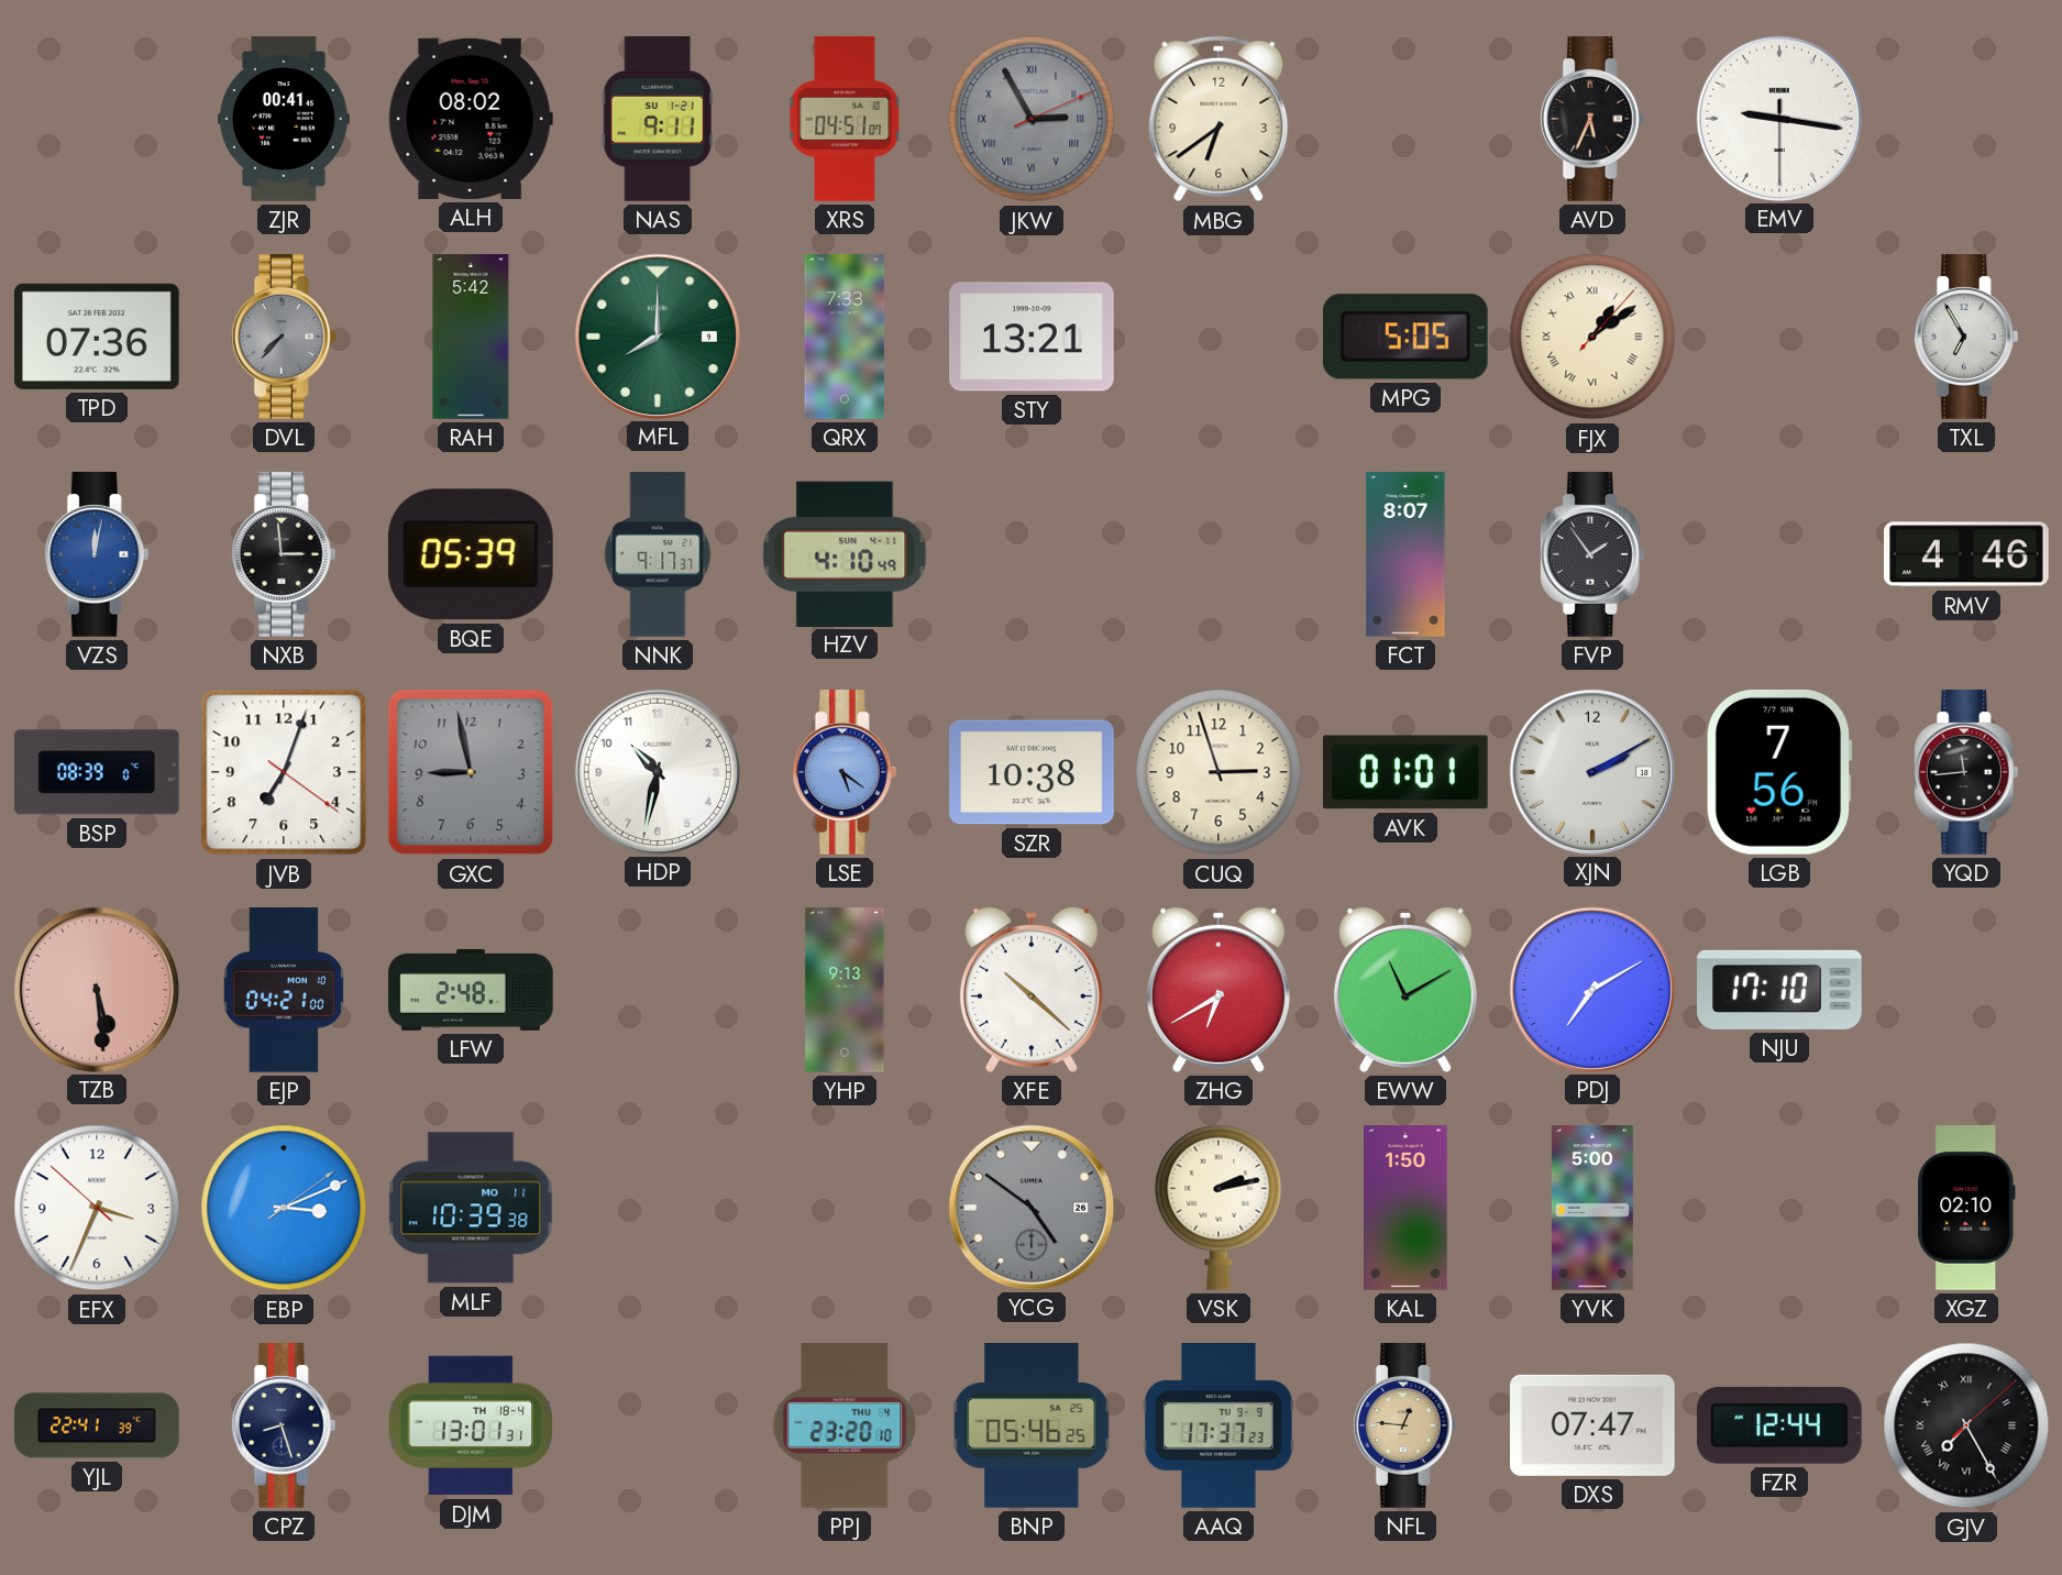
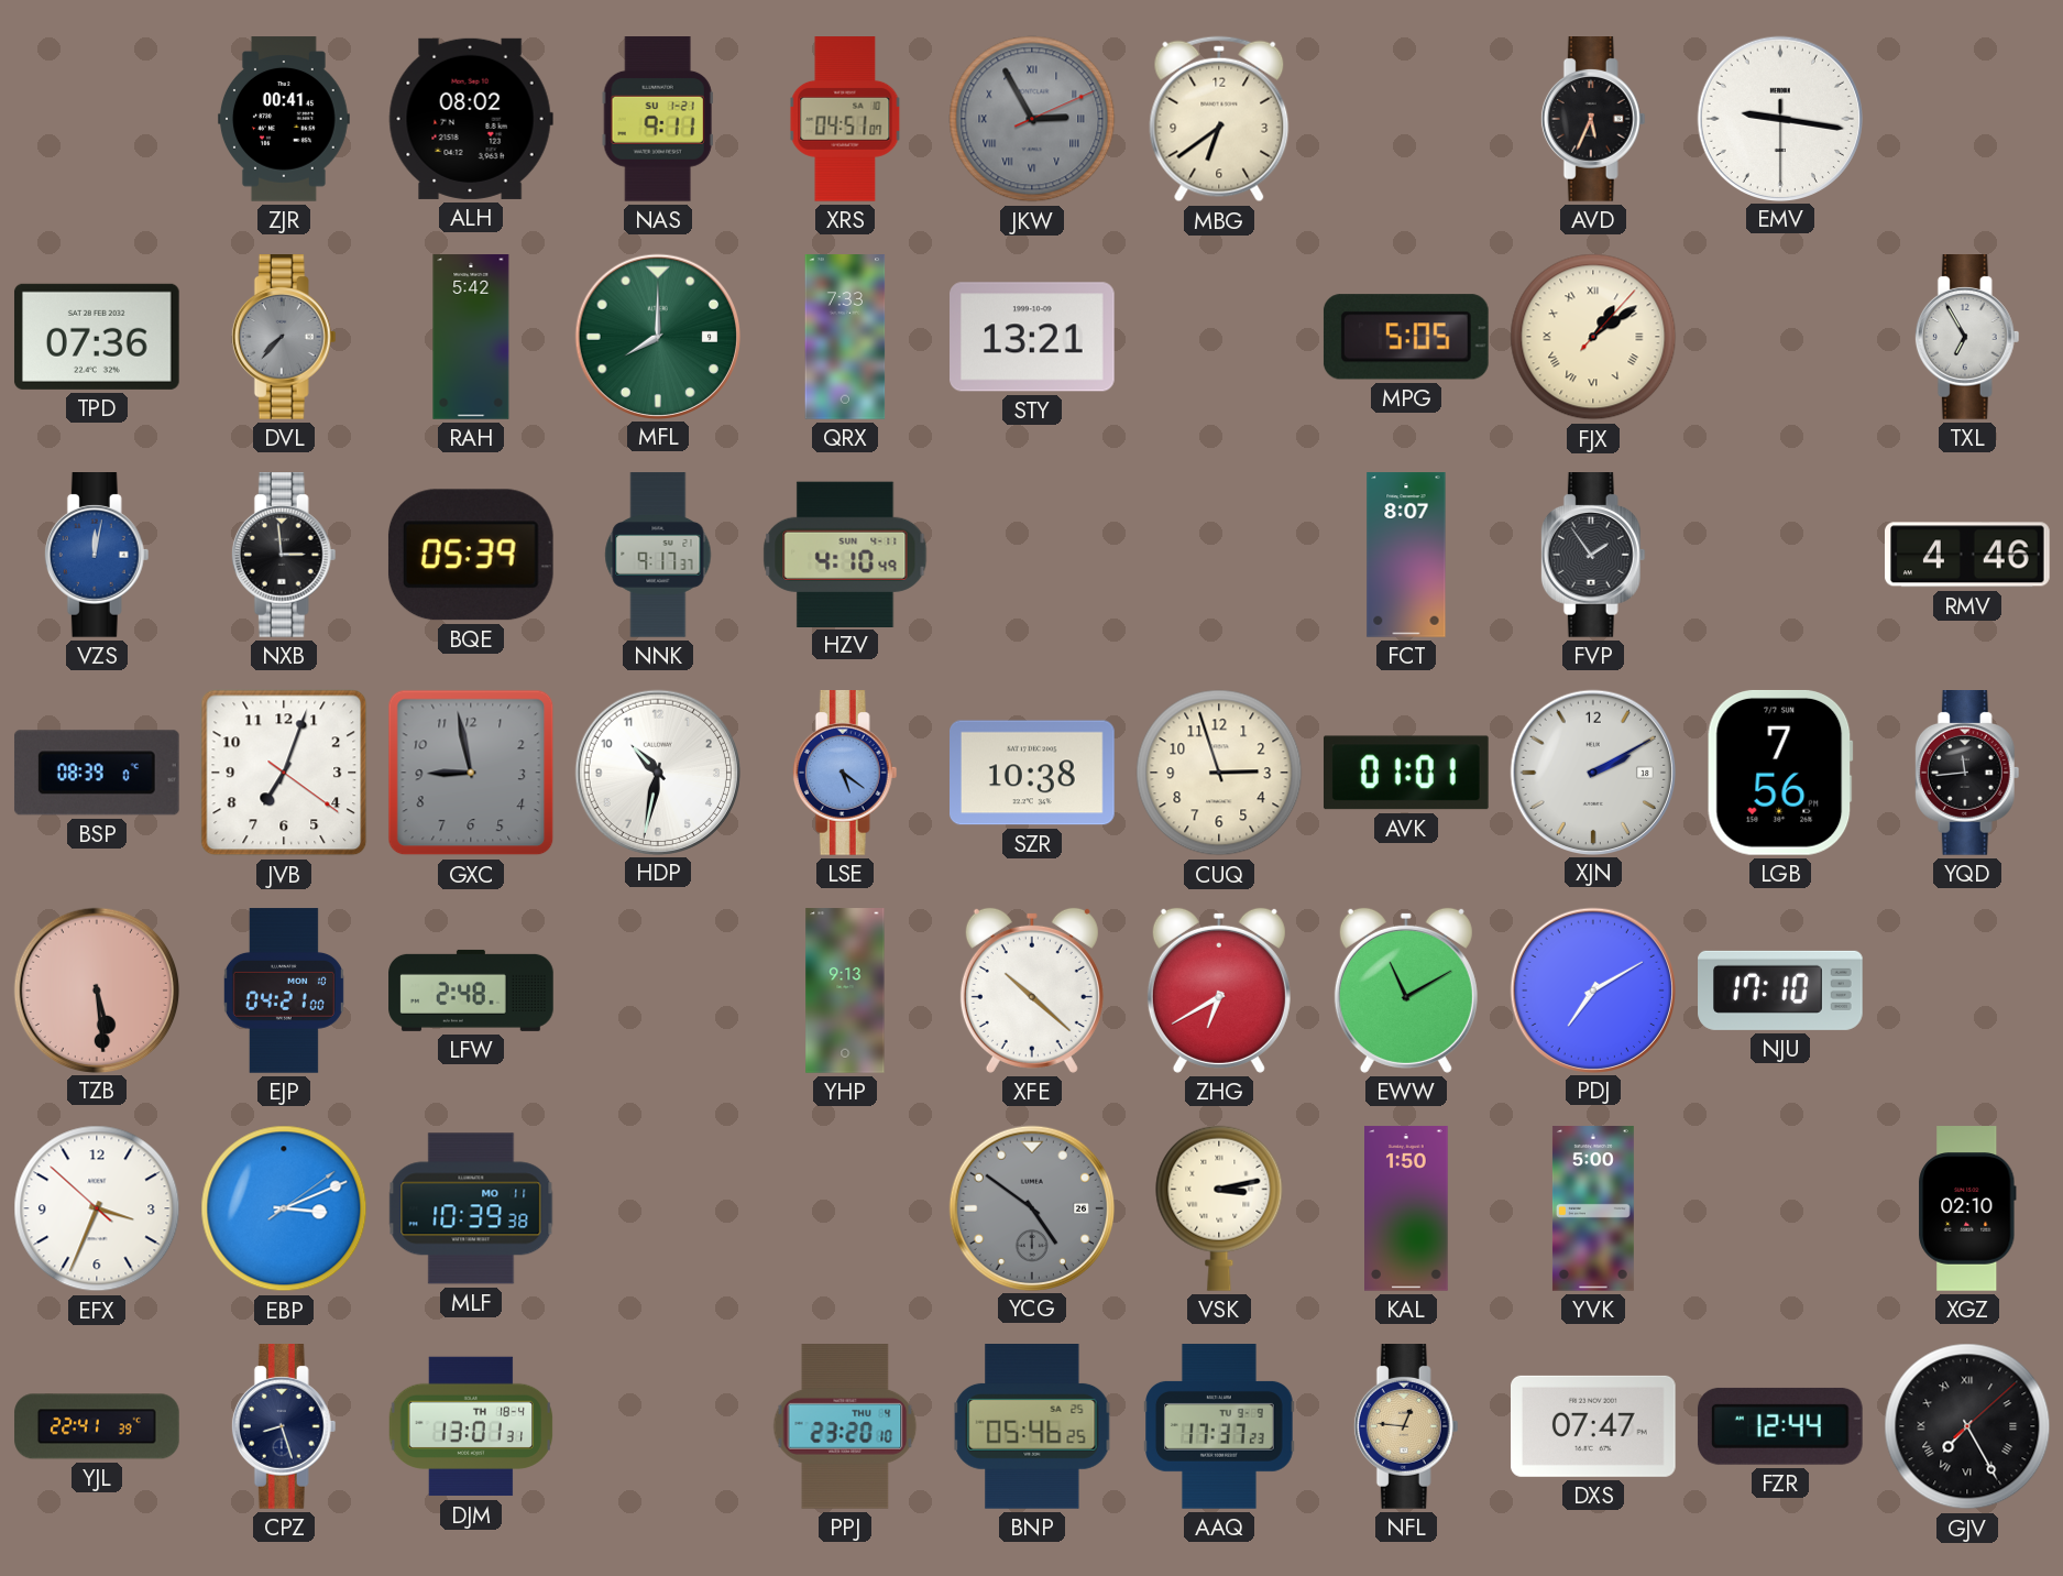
VSK: 2:13 -> 3:13 (1219, 1208)
